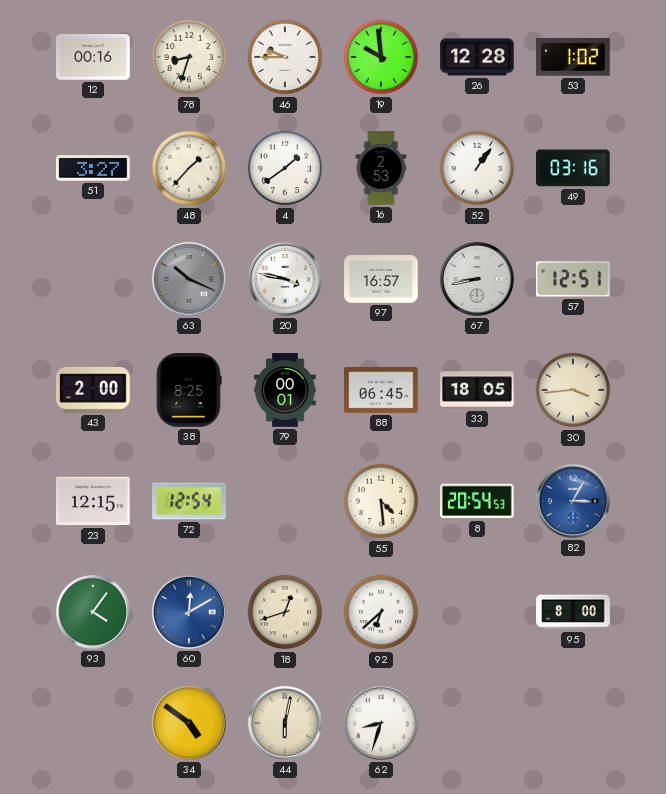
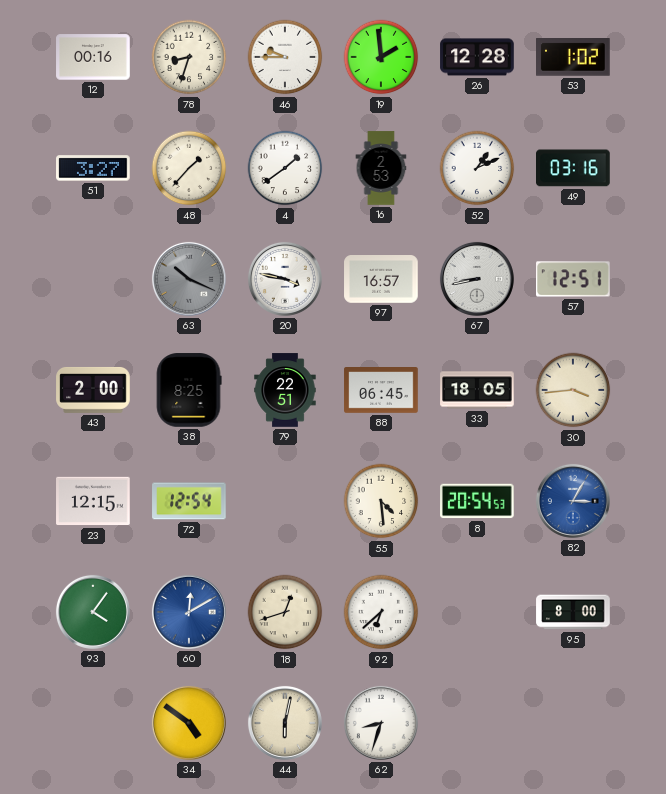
19: 9:59 -> 1:59 (381, 57)
52: 1:06 -> 1:11 (477, 168)
79: 00:01 -> 22:51 (285, 390)
